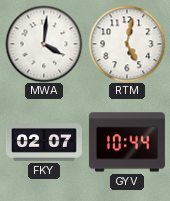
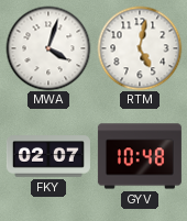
MWA: 4:01 -> 4:03 (48, 48)
GYV: 10:44 -> 10:48 (140, 156)
